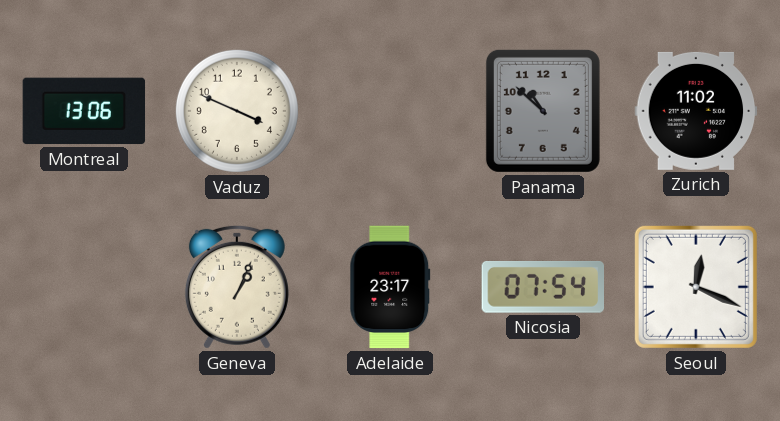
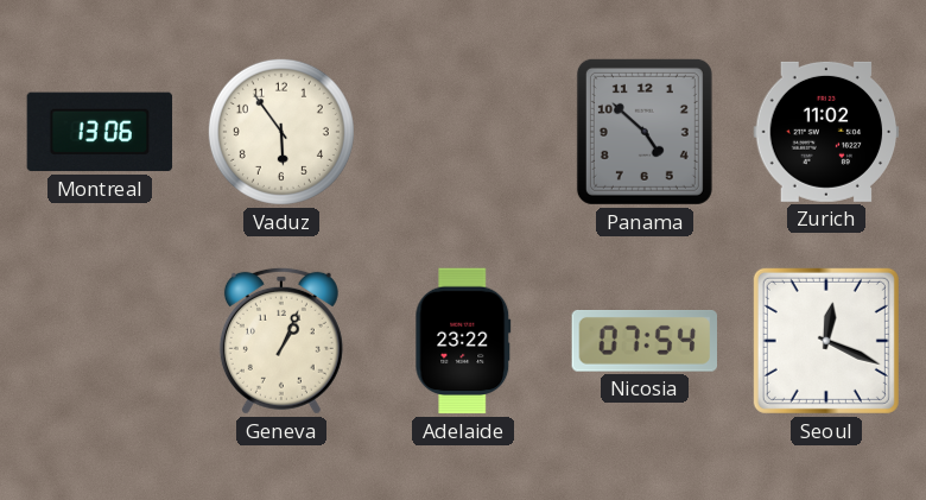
Vaduz: 3:49 -> 5:54 (281, 132)
Panama: 10:52 -> 4:52 (645, 132)
Adelaide: 23:17 -> 23:22 (463, 341)
